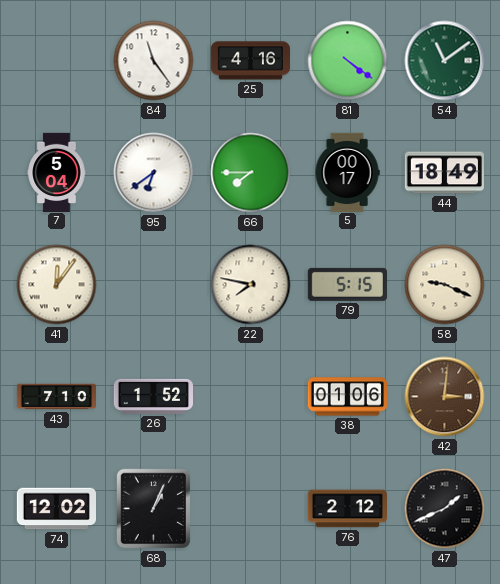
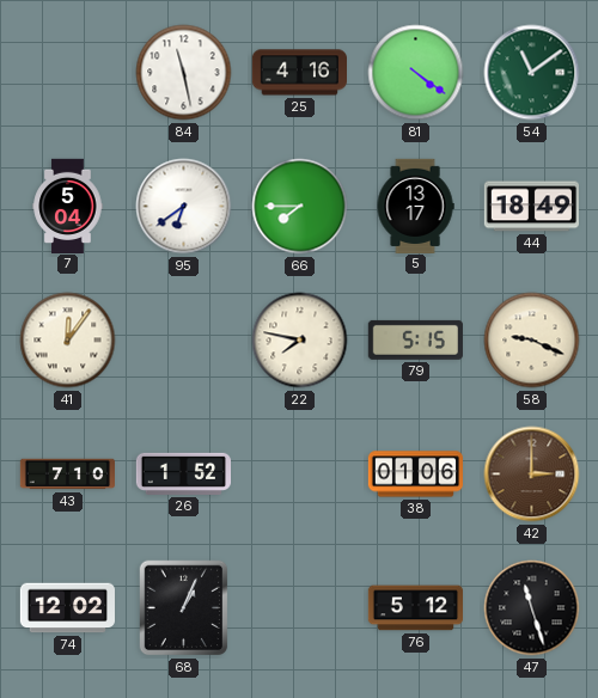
84: 11:24 -> 11:28 (184, 73)
5: 00:17 -> 13:17 (415, 206)
42: 3:01 -> 3:00 (532, 474)
76: 2:12 -> 5:12 (415, 608)
47: 1:41 -> 11:27 (532, 608)
